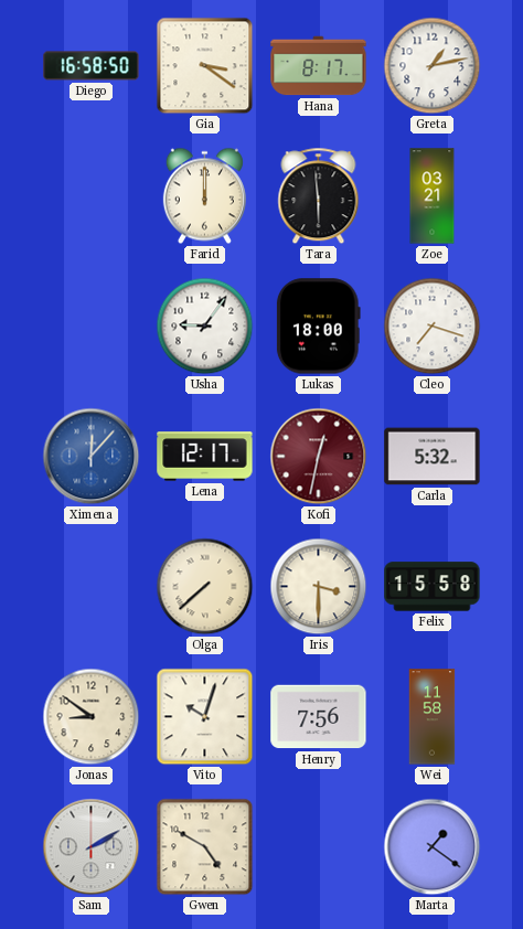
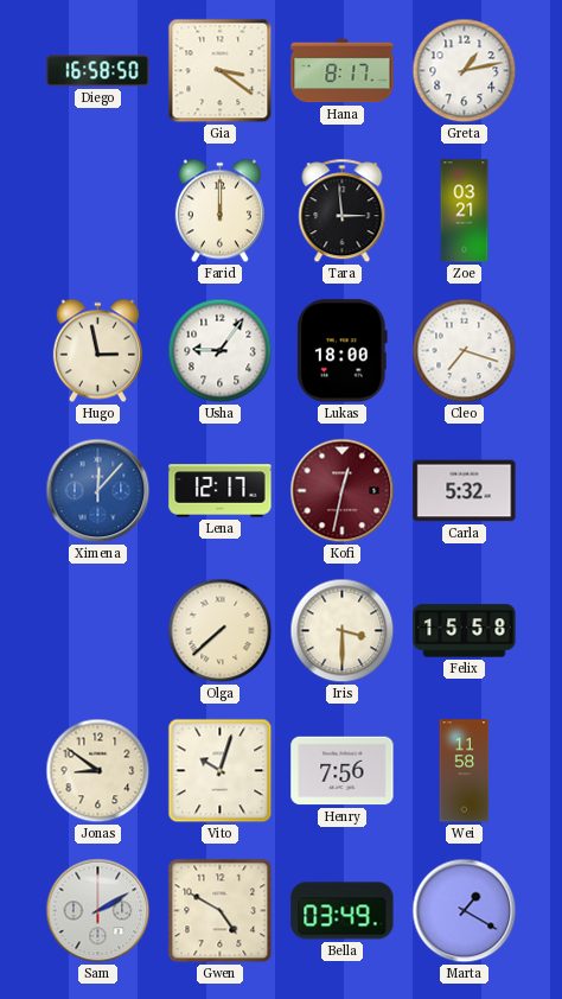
Tara: 5:59 -> 2:59 (343, 211)
Hugo: none -> 2:58 (97, 351)
Bella: none -> 03:49 (343, 911)
Marta: 1:21 -> 1:20 (465, 911)
